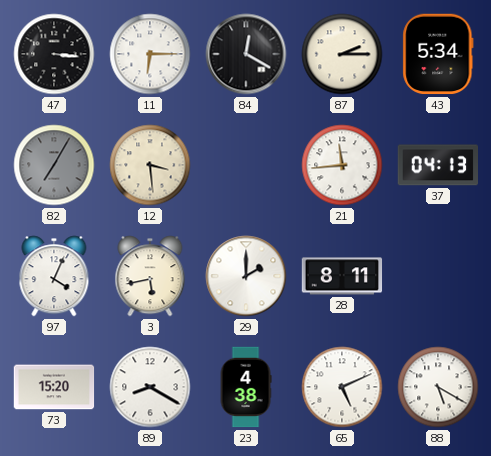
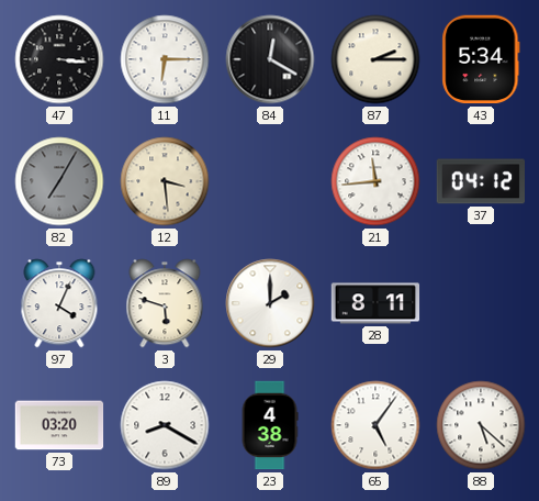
37: 04:13 -> 04:12 (480, 181)
3: 5:43 -> 5:48 (165, 303)
73: 15:20 -> 03:20 (59, 425)
65: 5:11 -> 5:06 (375, 425)
88: 5:20 -> 5:22 (481, 425)
